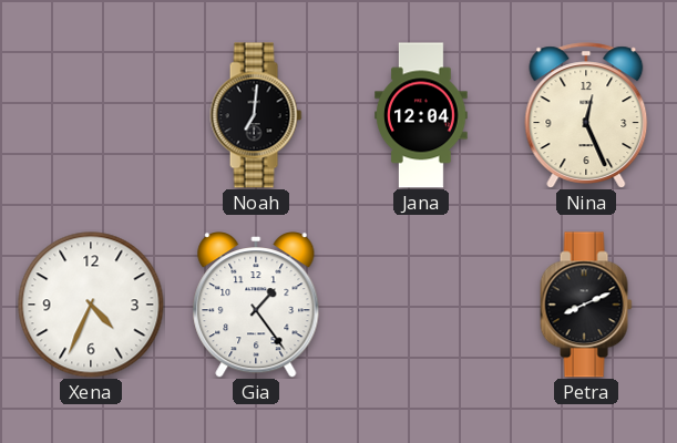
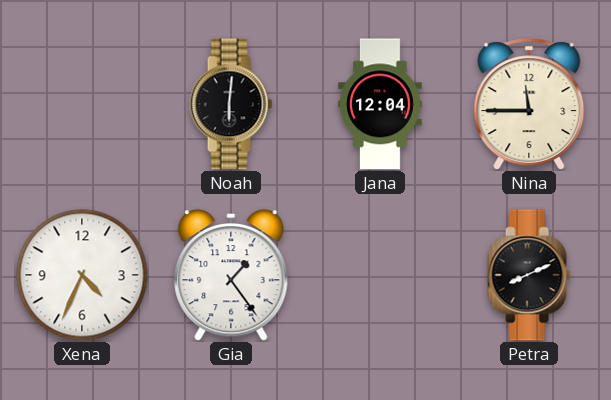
Noah: 7:01 -> 6:01 (231, 104)
Nina: 12:26 -> 11:45 (529, 104)
